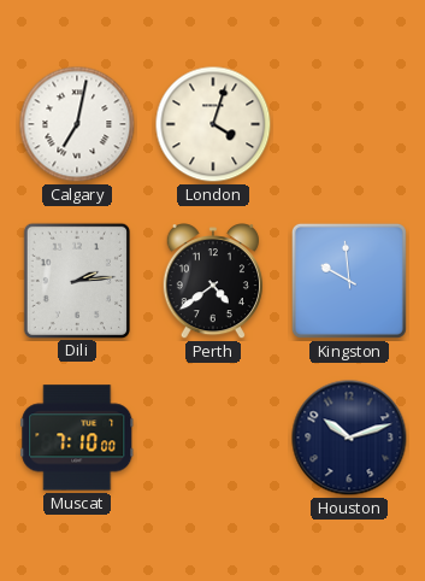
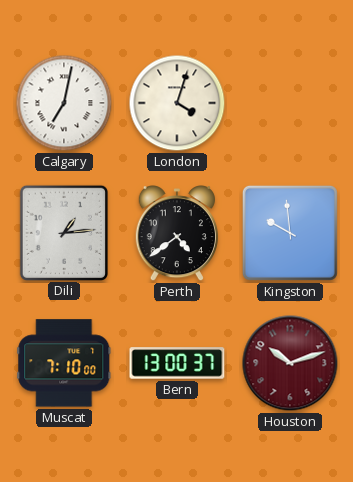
Dili: 2:14 -> 1:14 (64, 232)
Bern: none -> 13:00 (177, 363)
Houston dial: navy -> burgundy (290, 363)
